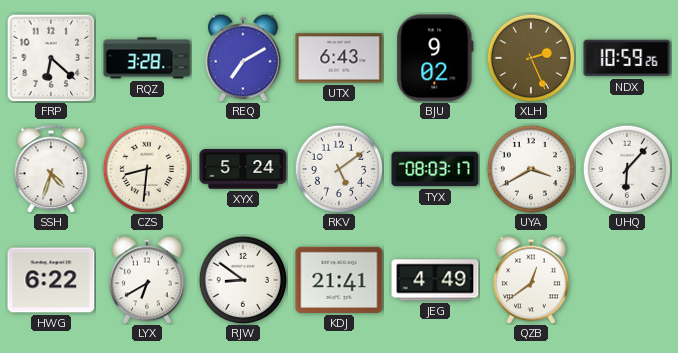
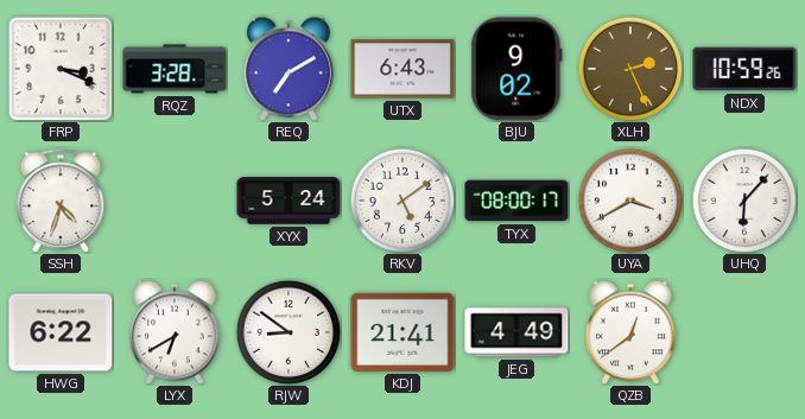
FRP: 6:22 -> 3:19 (61, 69)
CZS: 8:31 -> none (146, 168)
TYX: 08:03 -> 08:00 (516, 201)
